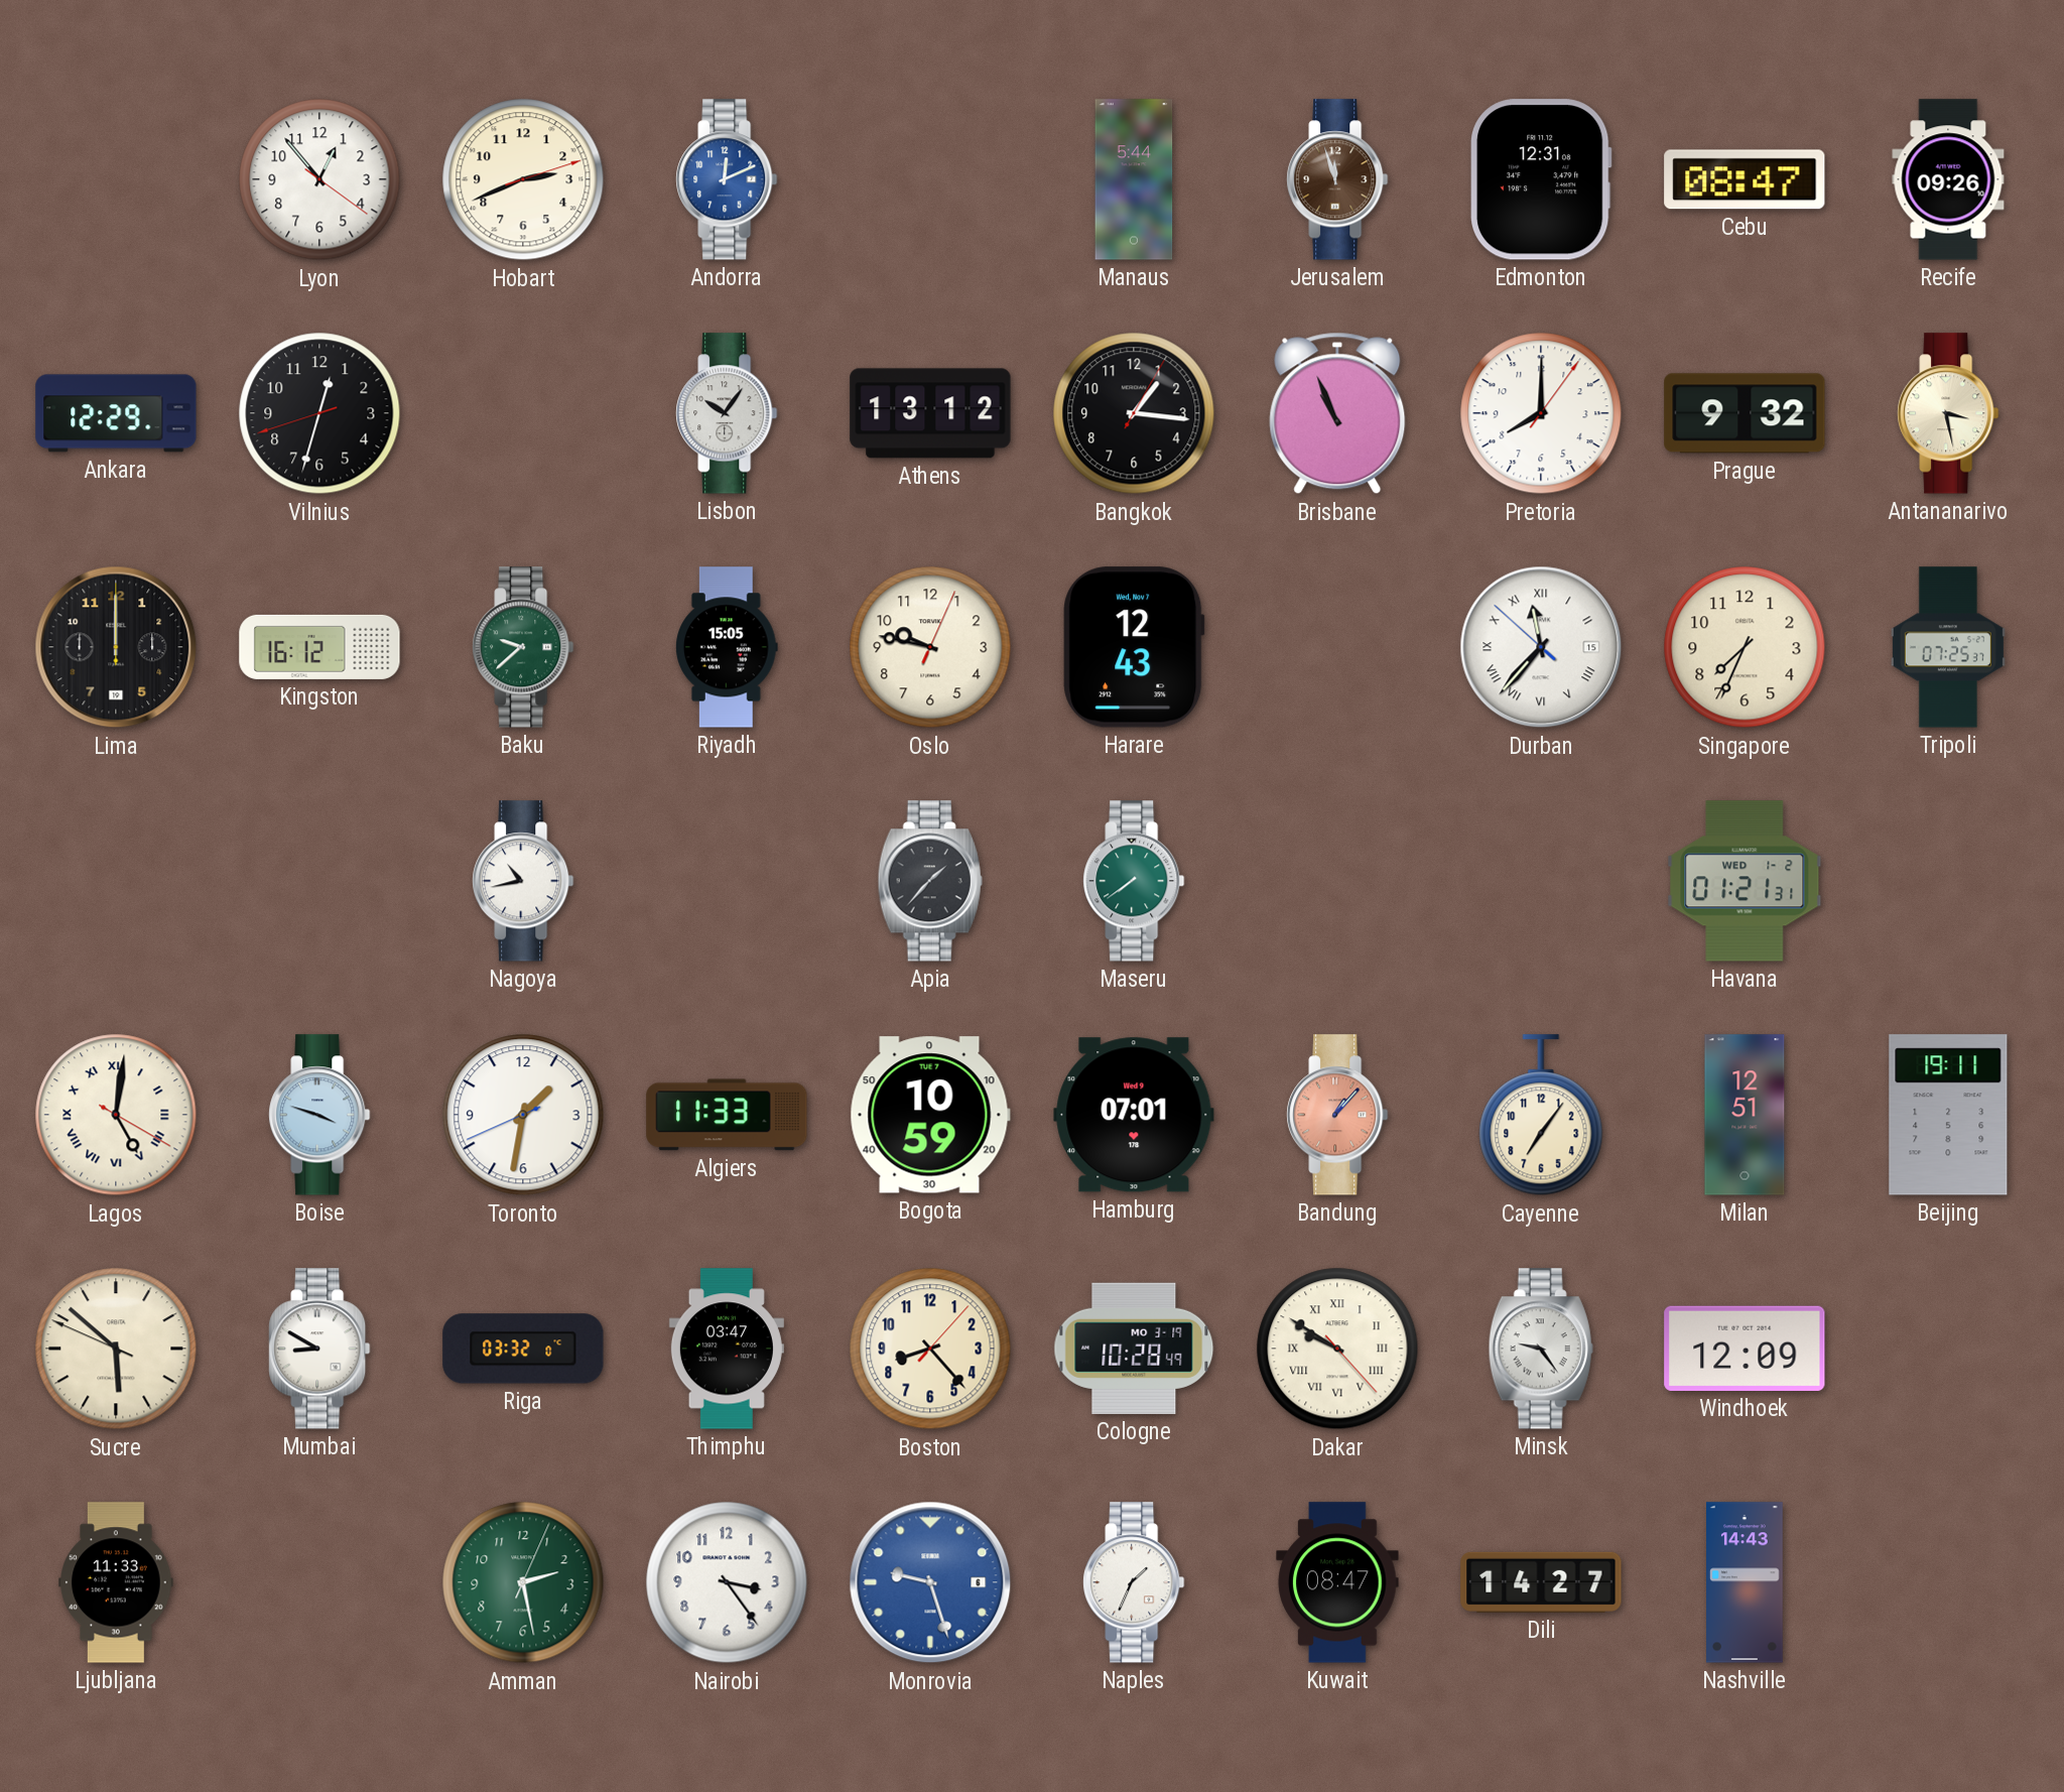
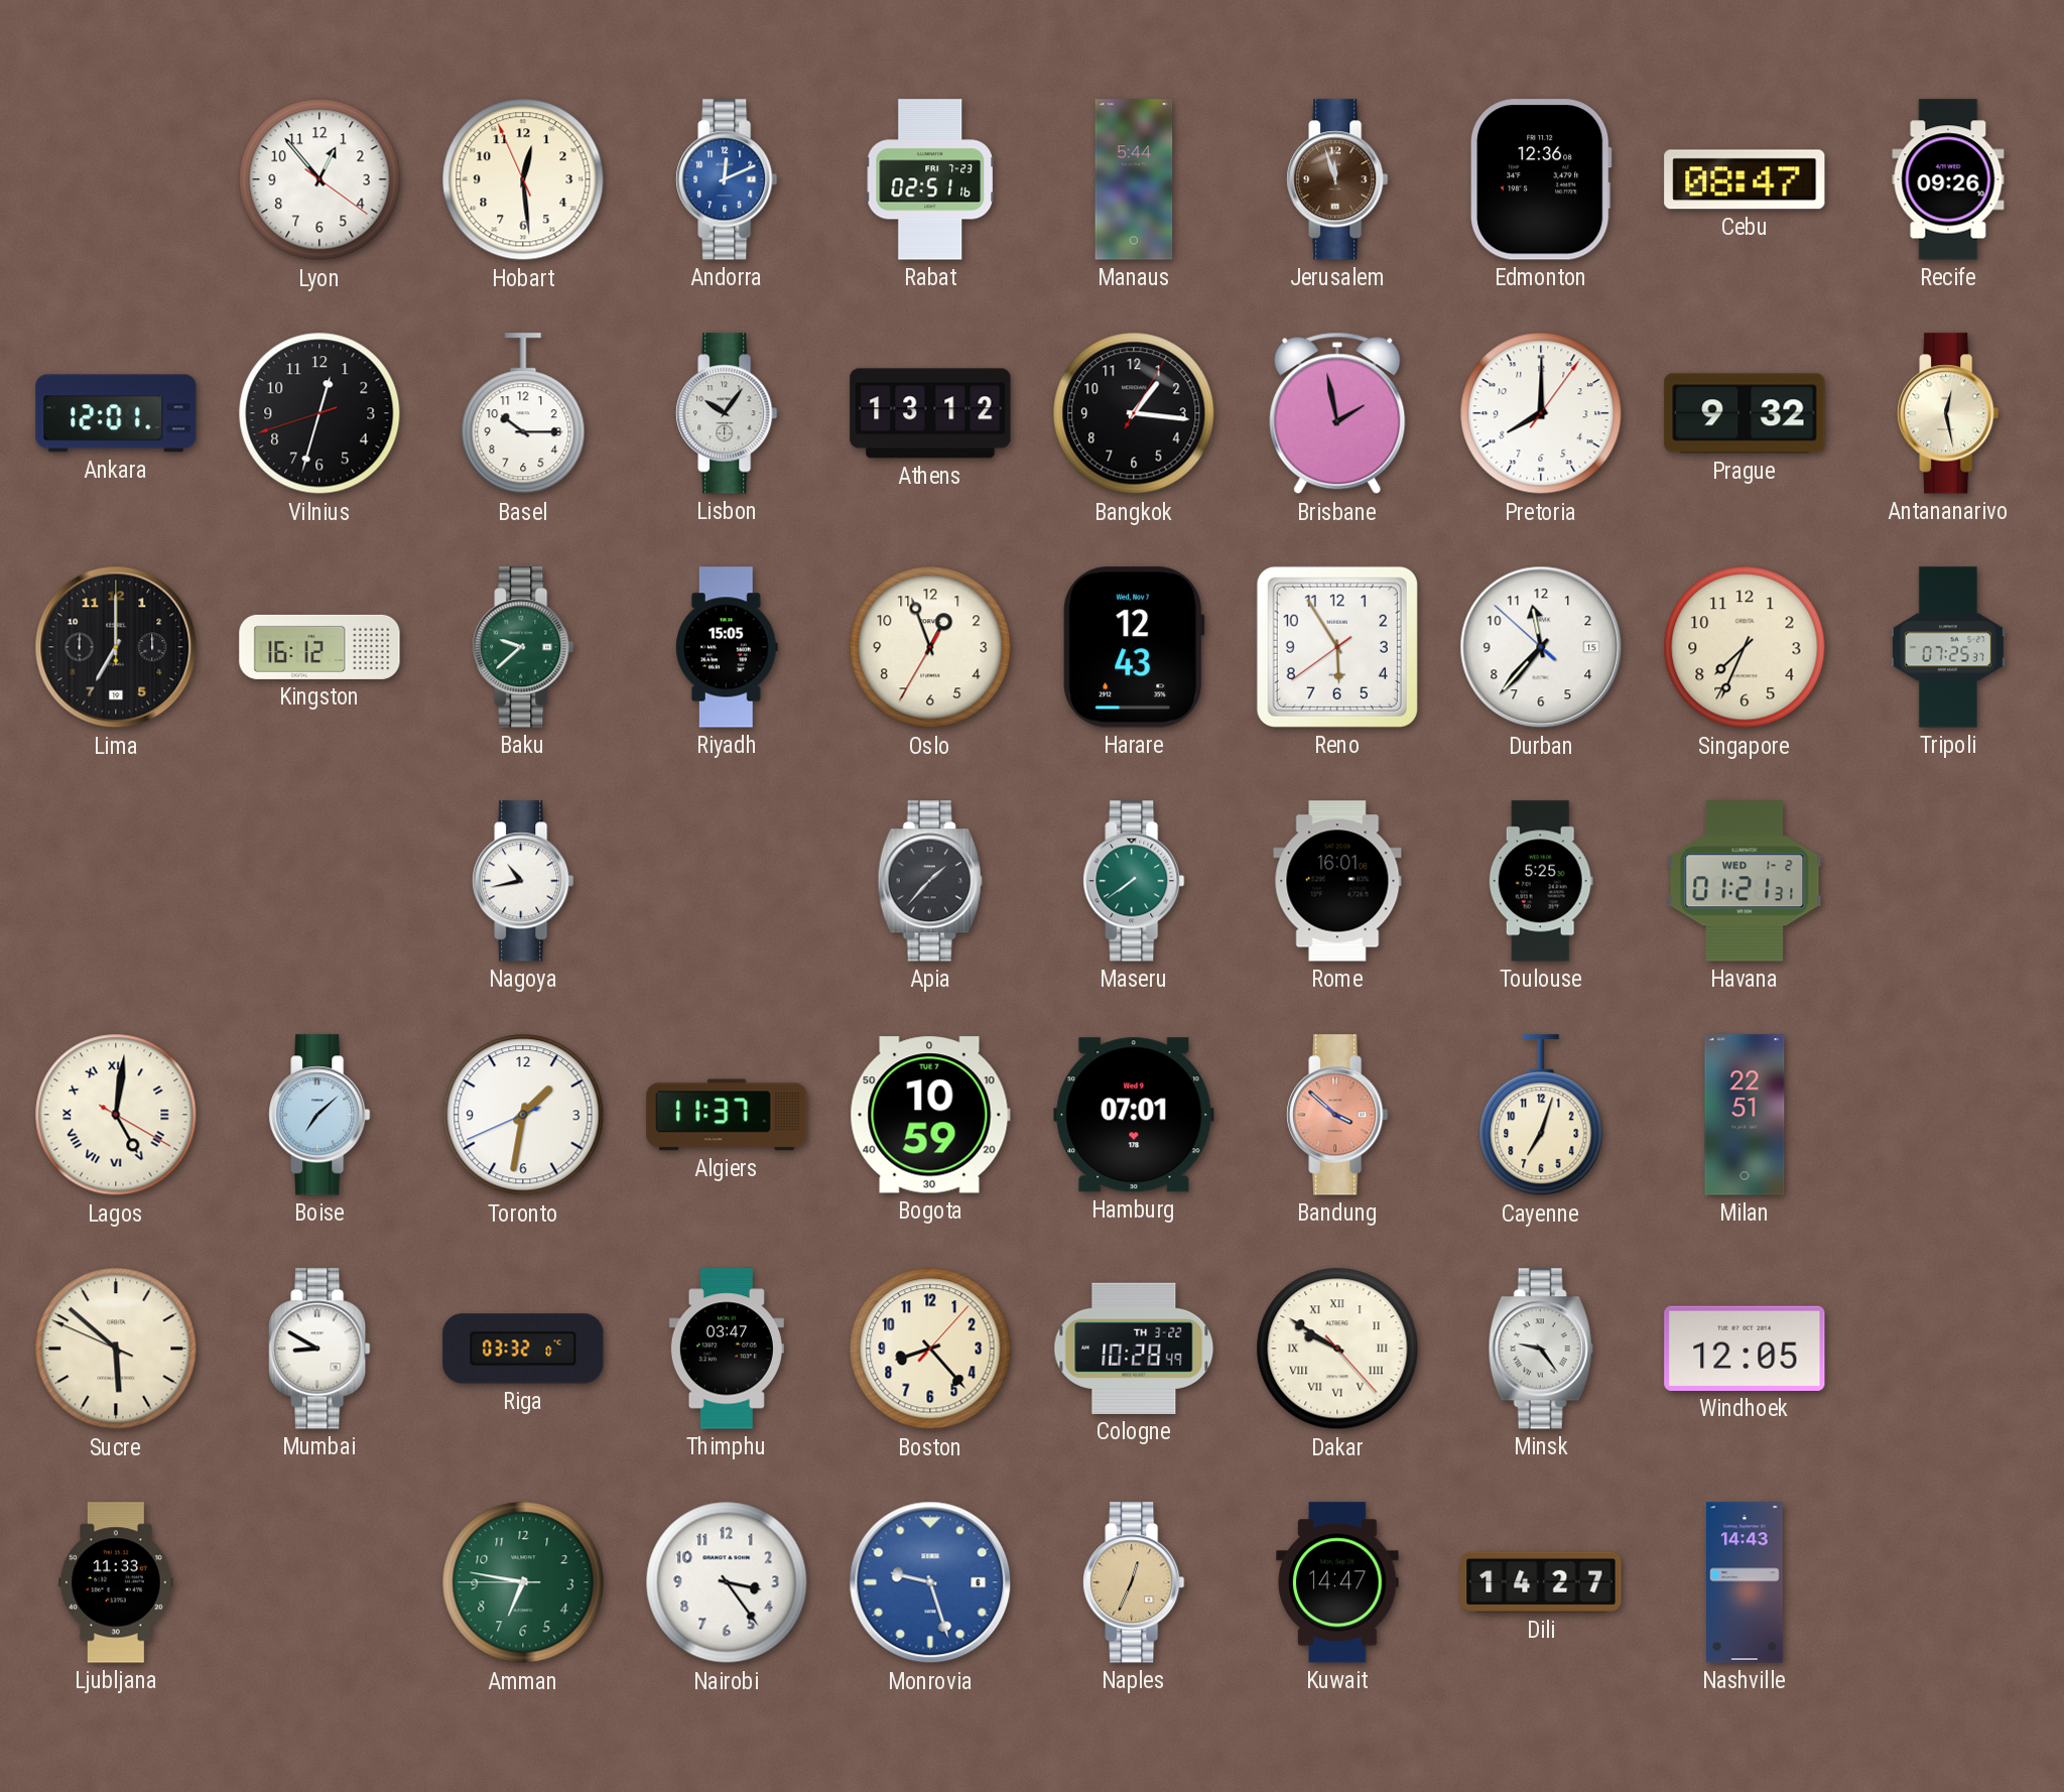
Hobart: 2:41 -> 12:28 (523, 179)
Rabat: none -> 02:51 (930, 179)
Edmonton: 12:31 -> 12:36 (1541, 179)
Ankara: 12:29 -> 12:01 (116, 413)
Basel: none -> 10:15 (523, 414)
Brisbane: 10:56 -> 1:58 (1337, 413)
Antananarivo: 3:28 -> 12:28 (1948, 413)
Lima: 12:00 -> 7:00 (116, 647)
Oslo: 9:47 -> 12:56 (930, 647)
Reno: none -> 5:54 (1337, 647)
Durban numerals: Roman -> Arabic (1541, 647)
Rome: none -> 16:01 (1337, 881)
Toulouse: none -> 5:25 (1541, 881)
Boise: 3:48 -> 7:08 (319, 1115)
Algiers: 11:33 -> 11:37 (727, 1115)
Bandung: 1:07 -> 3:52 (1337, 1115)
Cayenne: 7:06 -> 7:03 (1541, 1116)
Milan: 12:51 -> 22:51 (1745, 1115)
Beijing: 19:11 -> none (1948, 1115)
Cologne date: MO 3-19 -> TH 3-22 (1134, 1349)
Windhoek: 12:09 -> 12:05 (1745, 1349)
Amman: 2:28 -> 6:46 (523, 1582)
Naples: 1:34 -> 12:34 (1134, 1582)
Naples dial: white -> champagne (1134, 1582)
Kuwait: 08:47 -> 14:47 (1337, 1582)
